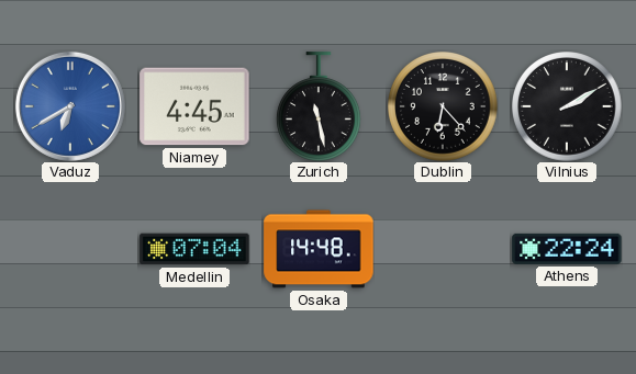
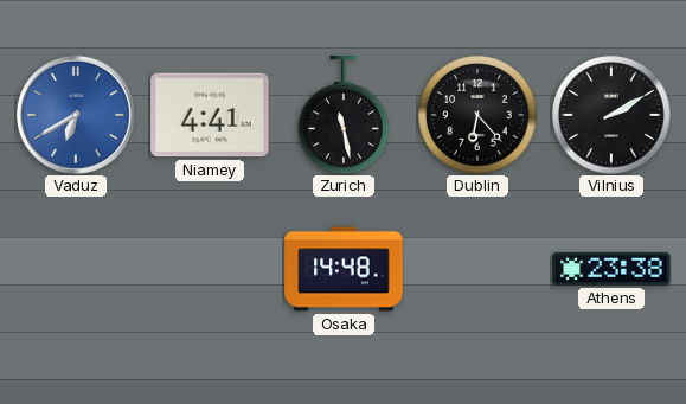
Niamey: 4:45 -> 4:41 (210, 115)
Medellin: 07:04 -> none (194, 249)
Athens: 22:24 -> 23:38 (611, 269)
